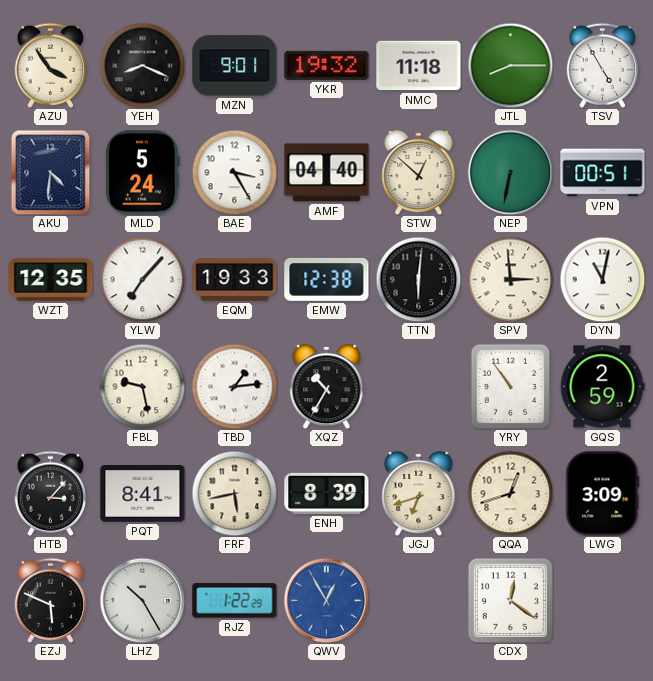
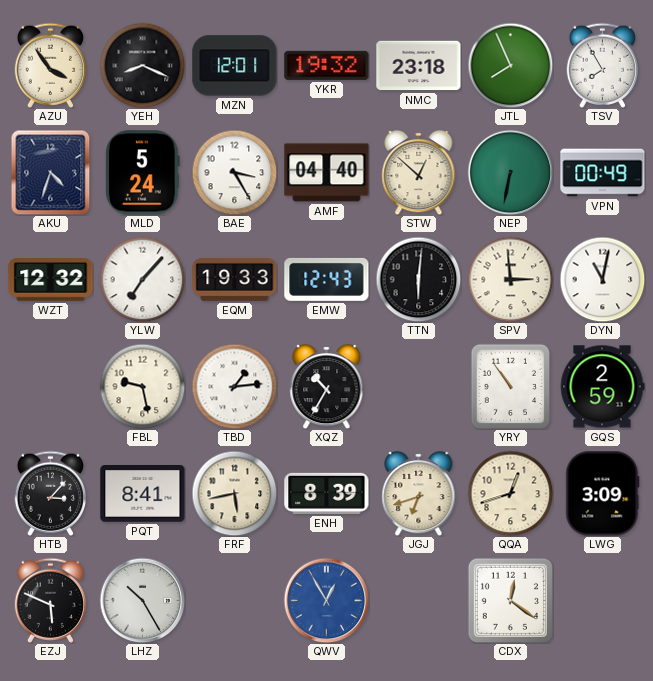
MZN: 9:01 -> 12:01 (235, 66)
NMC: 11:18 -> 23:18 (419, 66)
JTL: 8:15 -> 7:56 (510, 65)
TSV: 4:55 -> 7:55 (602, 65)
AKU: 4:31 -> 4:33 (51, 172)
VPN: 00:51 -> 00:49 (603, 173)
WZT: 12:35 -> 12:32 (51, 280)
EMW: 12:38 -> 12:43 (327, 279)
RJZ: 1:22 -> none (235, 601)
